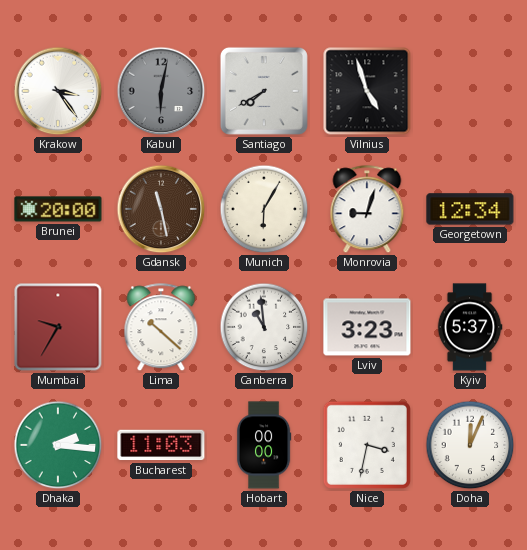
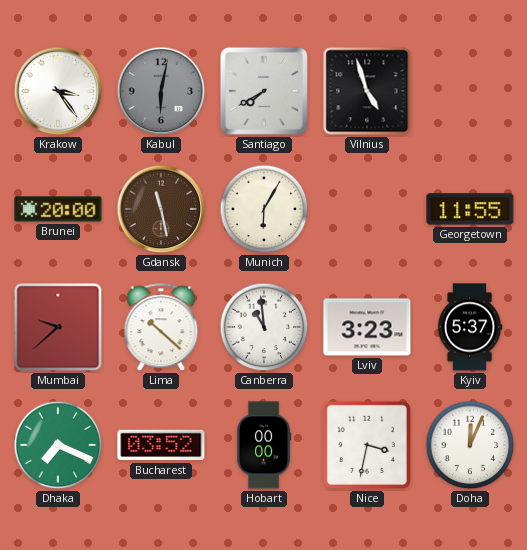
Monrovia: 9:03 -> none (367, 210)
Georgetown: 12:34 -> 11:55 (470, 209)
Mumbai: 9:35 -> 9:38 (58, 327)
Dhaka: 2:16 -> 7:19 (58, 445)
Bucharest: 11:03 -> 03:52 (161, 445)
